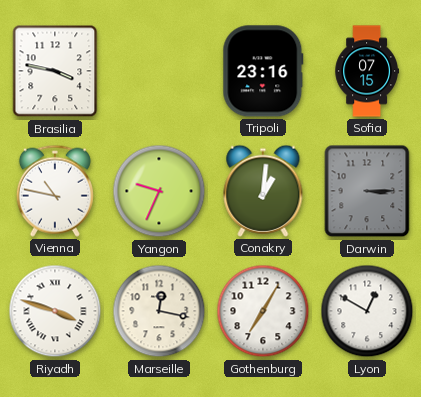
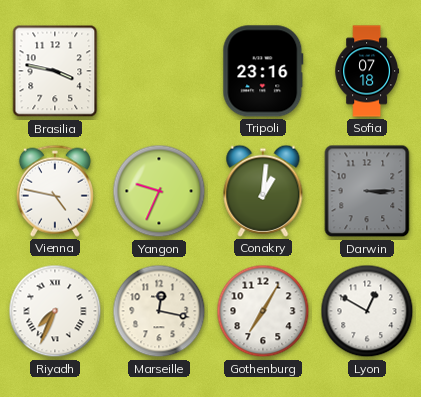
Sofia: 07:15 -> 07:18 (367, 71)
Vienna: 10:47 -> 4:47 (55, 191)
Riyadh: 3:48 -> 7:34 (55, 311)
